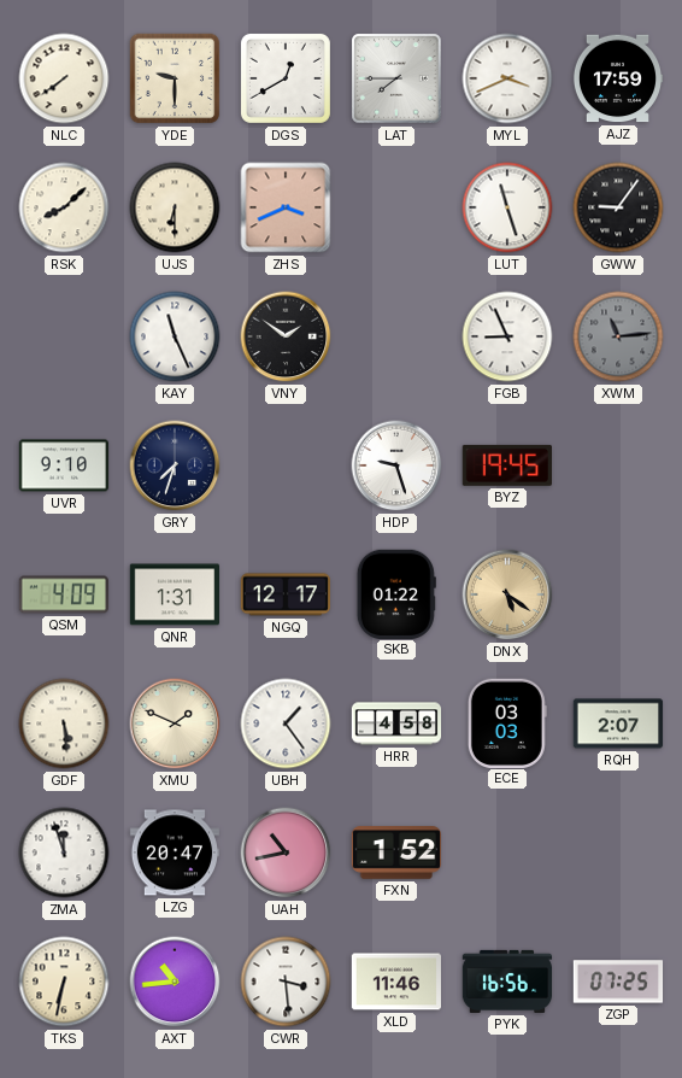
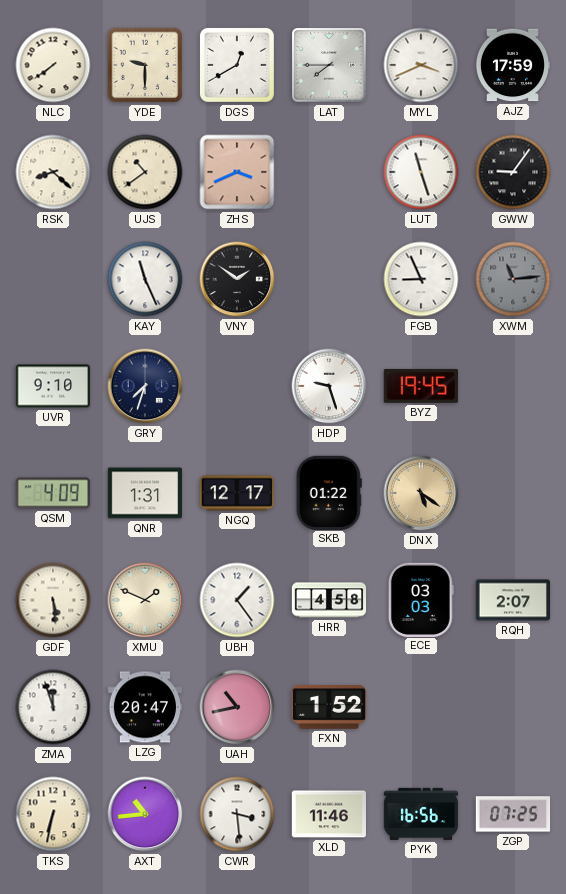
RSK: 8:08 -> 8:22 (53, 172)
UJS: 6:30 -> 10:39 (145, 172)
